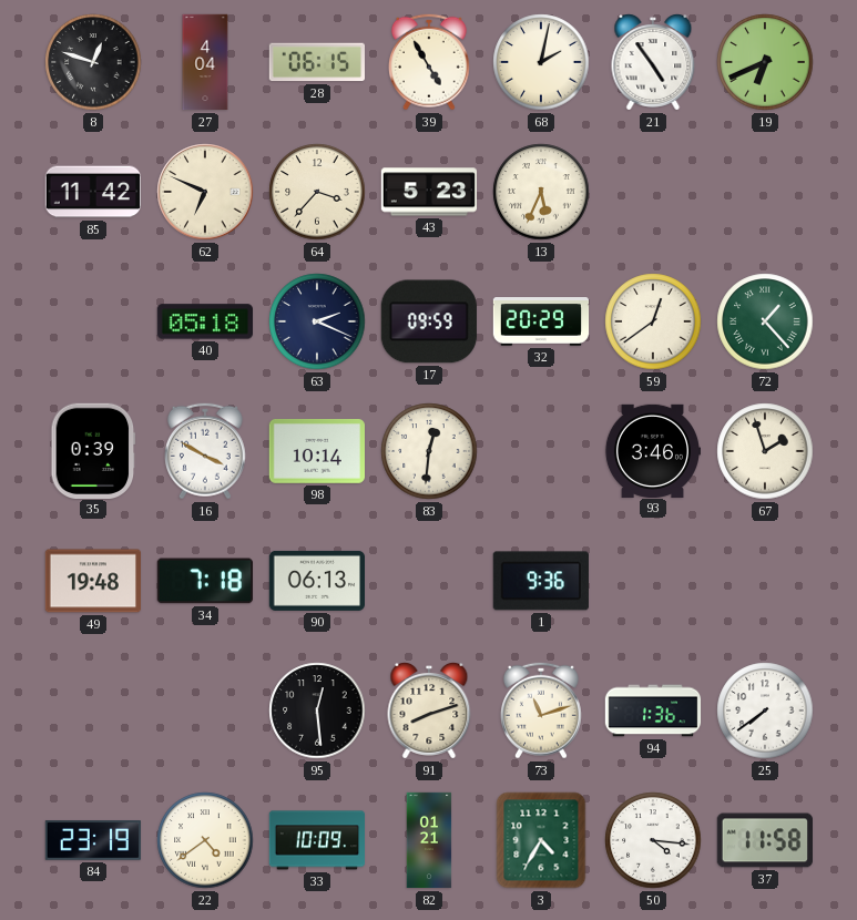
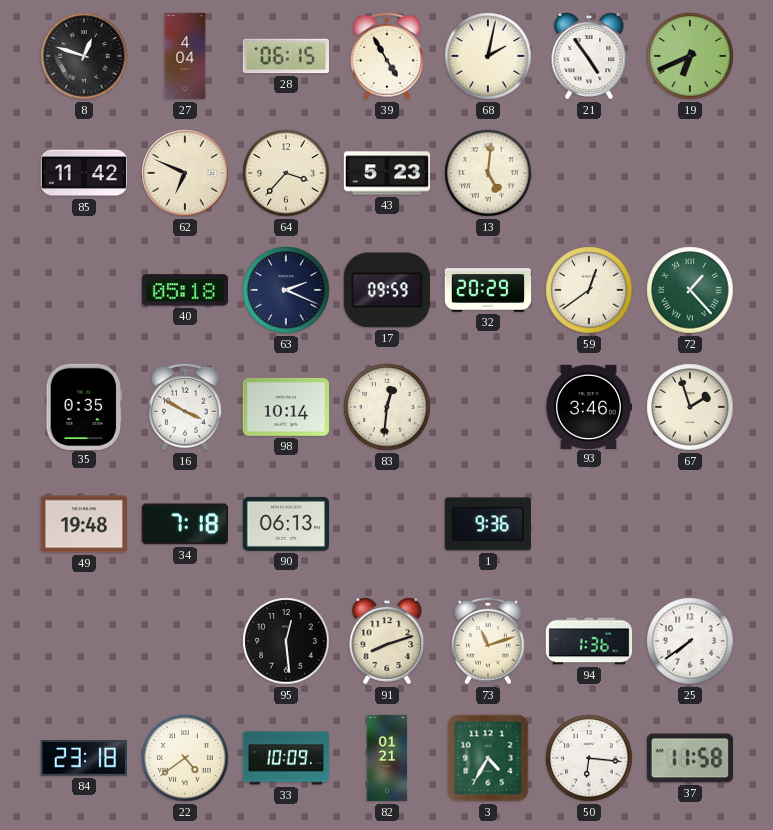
13: 5:34 -> 5:01 (488, 173)
35: 0:39 -> 0:35 (84, 406)
84: 23:19 -> 23:18 (83, 758)
50: 4:16 -> 6:16 (589, 758)
